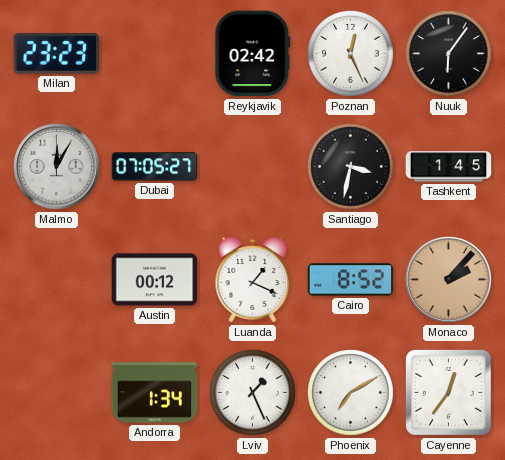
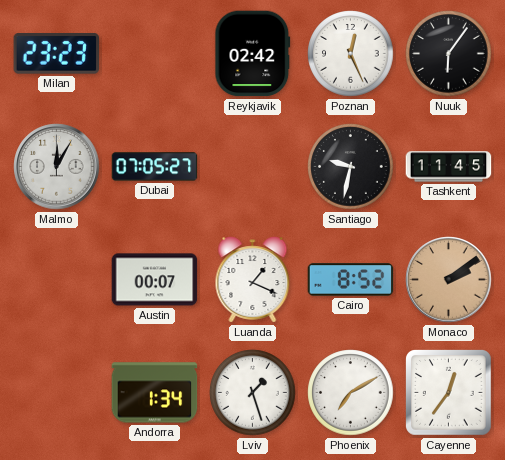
Santiago: 3:32 -> 9:32 (351, 167)
Tashkent: 1:45 -> 11:45 (449, 167)
Austin: 00:12 -> 00:07 (155, 280)
Monaco: 2:07 -> 2:09 (449, 280)
Lviv: 1:26 -> 1:27 (253, 393)
